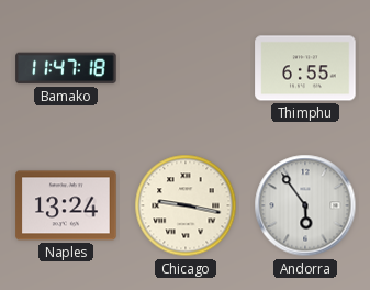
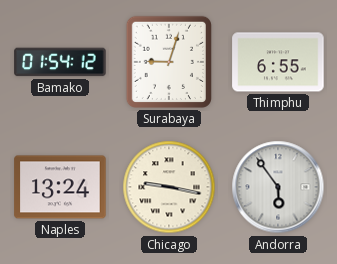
Bamako: 11:47 -> 01:54 (60, 62)
Surabaya: none -> 9:03 (169, 62)
